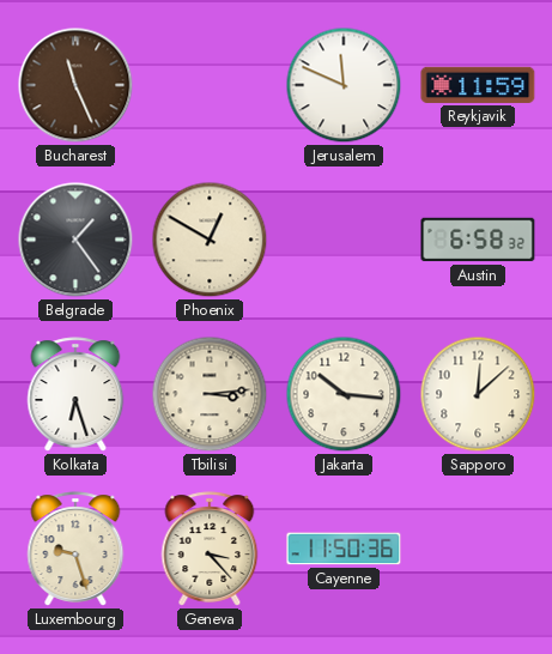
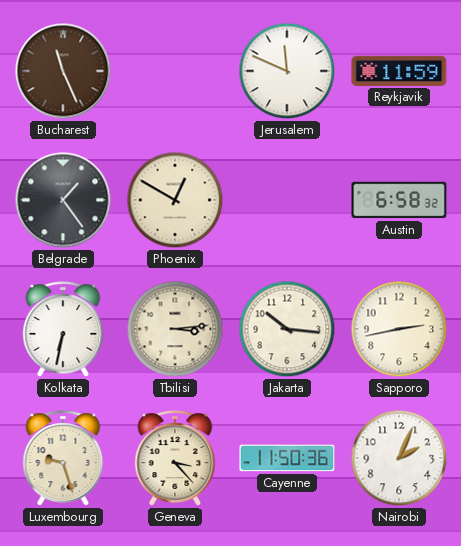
Kolkata: 6:27 -> 6:32 (63, 329)
Sapporo: 12:08 -> 2:43 (399, 329)
Nairobi: none -> 2:04 (399, 458)
